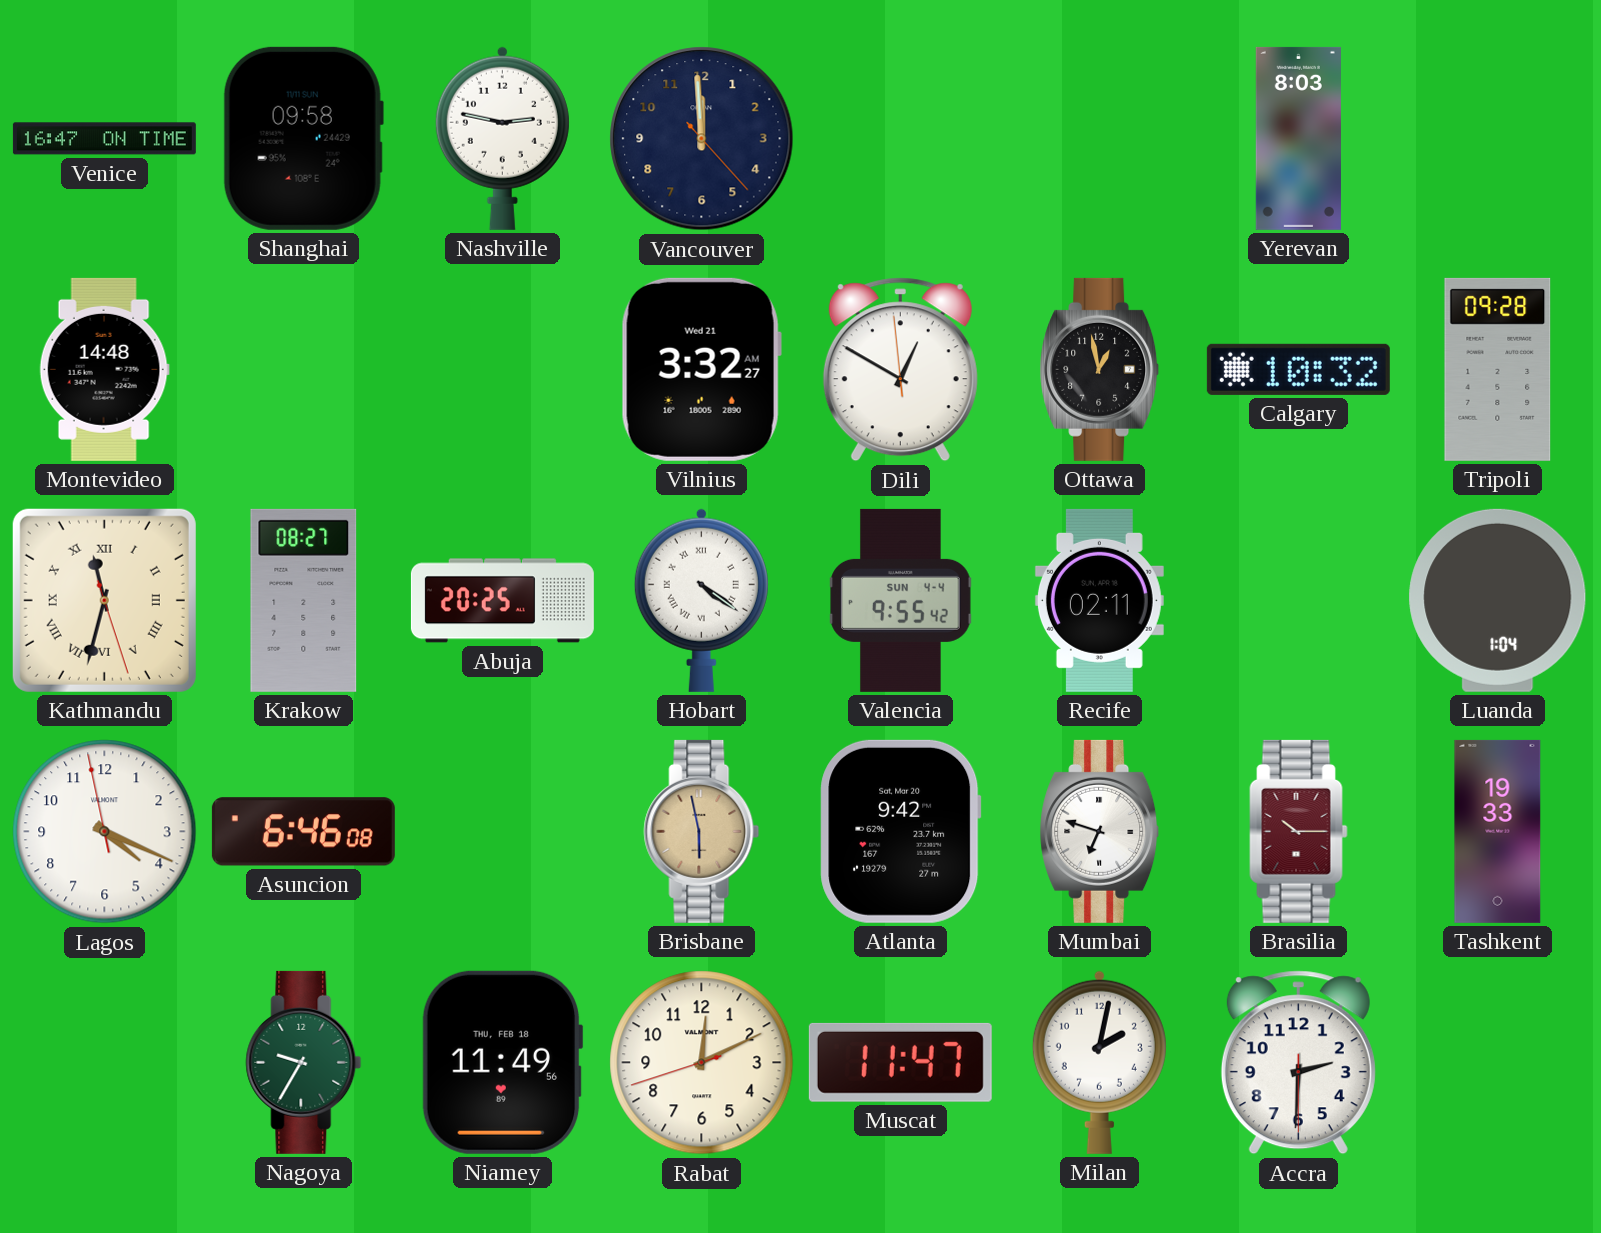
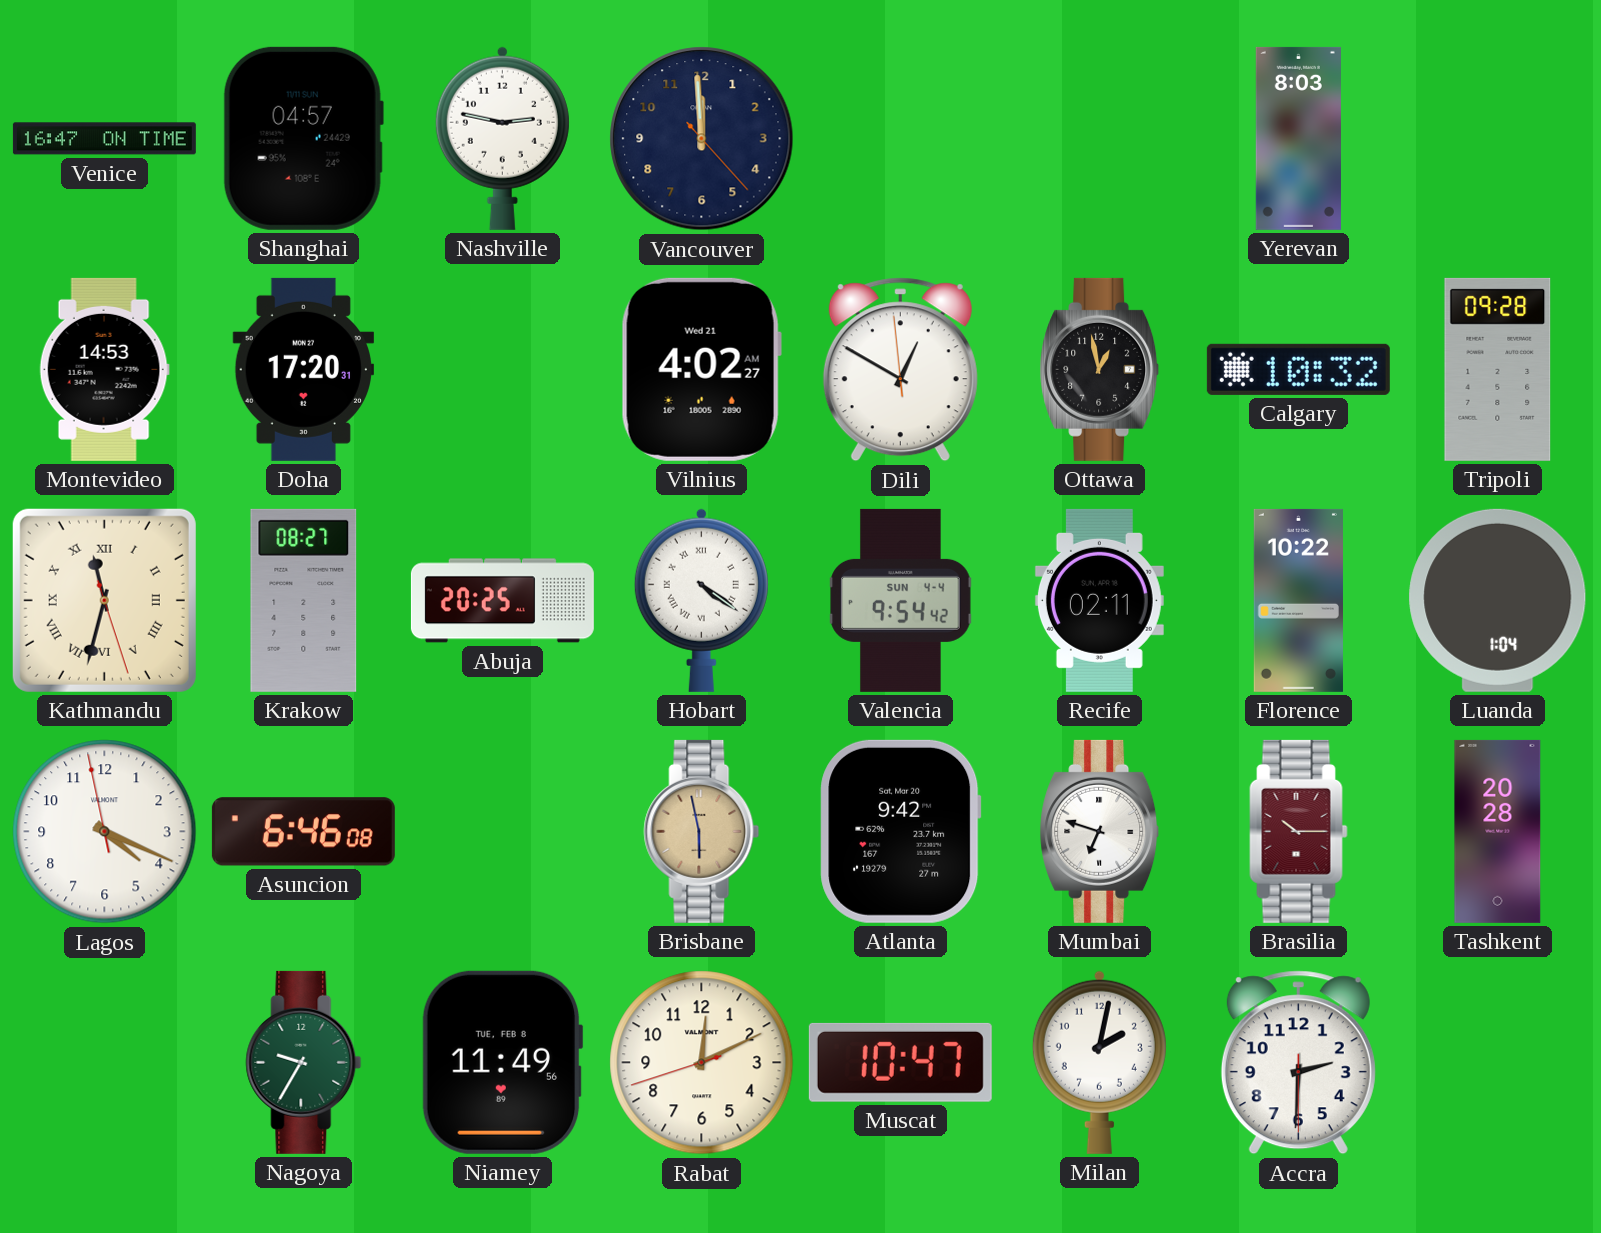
Shanghai: 09:58 -> 04:57 (303, 138)
Montevideo: 14:48 -> 14:53 (104, 369)
Doha: none -> 17:20 (303, 369)
Vilnius: 3:32 -> 4:02 (701, 369)
Valencia: 9:55 -> 9:54 (901, 600)
Florence: none -> 10:22 (1298, 600)
Tashkent: 19:33 -> 20:28 (1498, 831)
Niamey date: THU, FEB 18 -> TUE, FEB 8 (502, 1062)
Muscat: 11:47 -> 10:47 (900, 1062)
